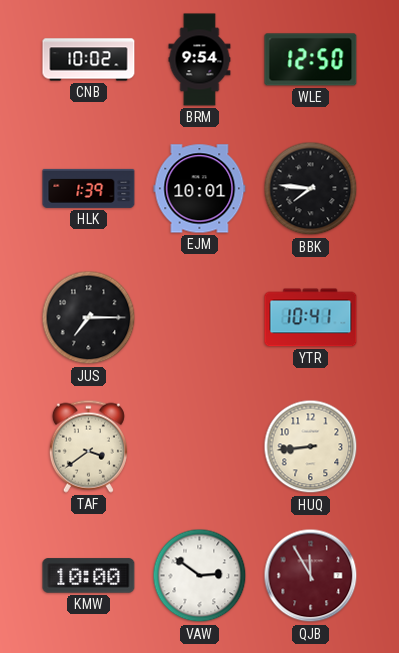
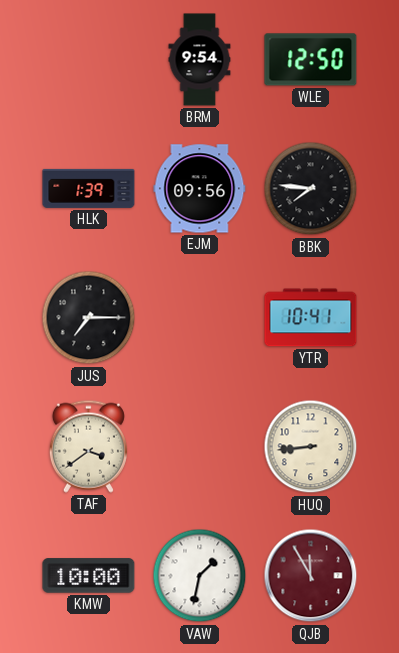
CNB: 10:02 -> none (89, 60)
EJM: 10:01 -> 09:56 (200, 189)
VAW: 2:51 -> 1:32 (200, 576)
